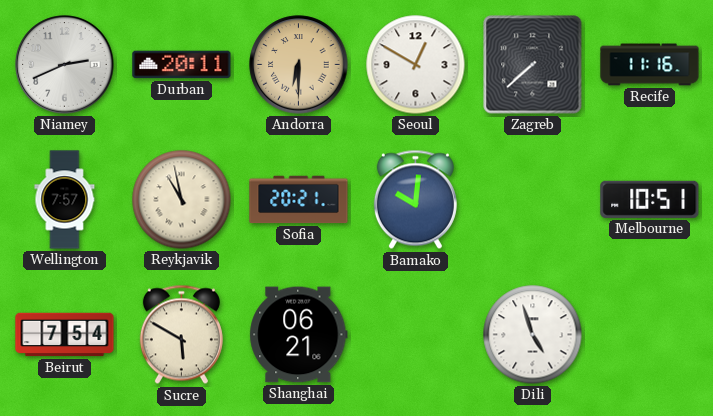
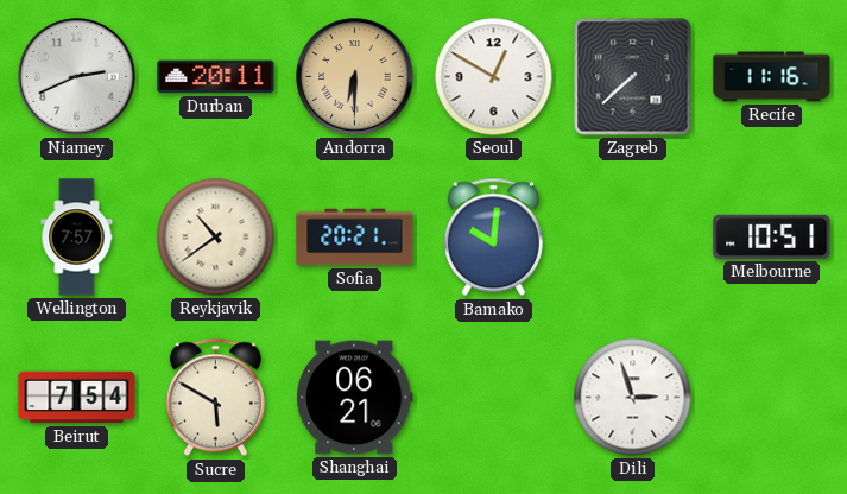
Reykjavik: 10:58 -> 10:39 (216, 237)
Dili: 4:57 -> 2:57 (633, 398)
